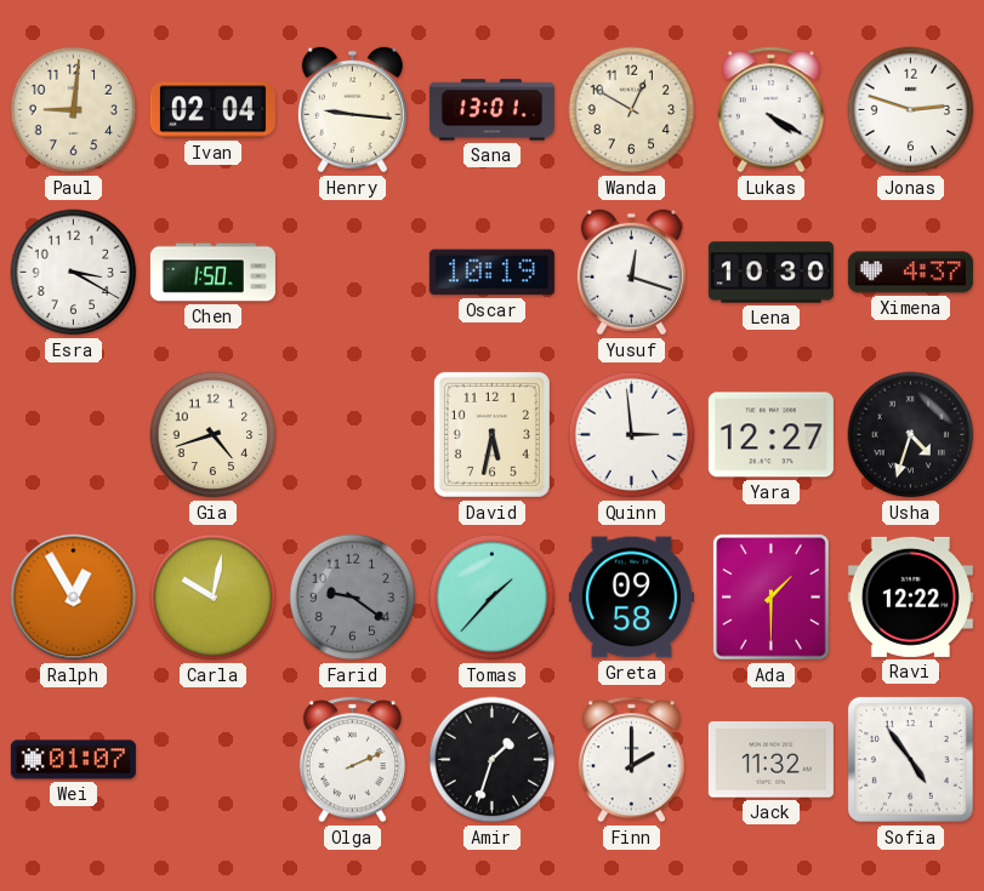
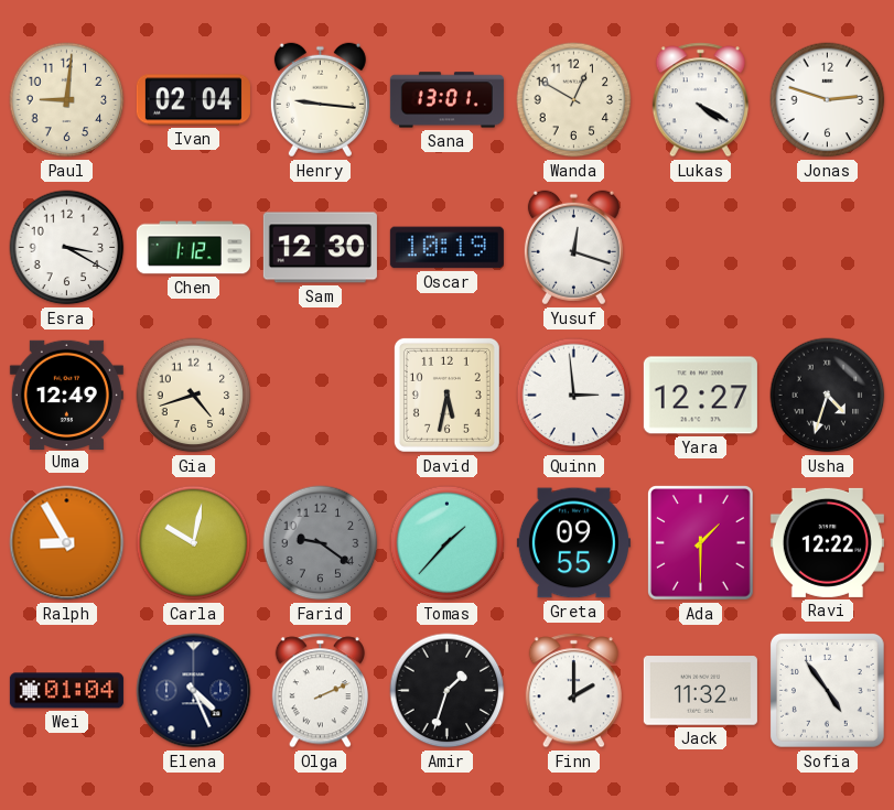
Chen: 1:50 -> 1:12 (193, 248)
Sam: none -> 12:30 (320, 248)
Lena: 10:30 -> none (770, 273)
Ximena: 4:37 -> none (910, 273)
Uma: none -> 12:49 (66, 395)
Ralph: 12:55 -> 8:55 (67, 543)
Greta: 09:58 -> 09:55 (573, 543)
Wei: 01:07 -> 01:04 (66, 691)
Elena: none -> 4:26 (194, 691)
